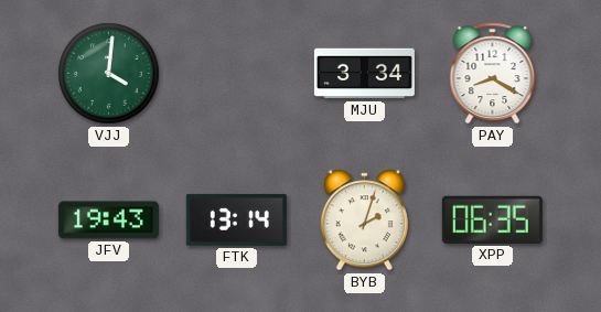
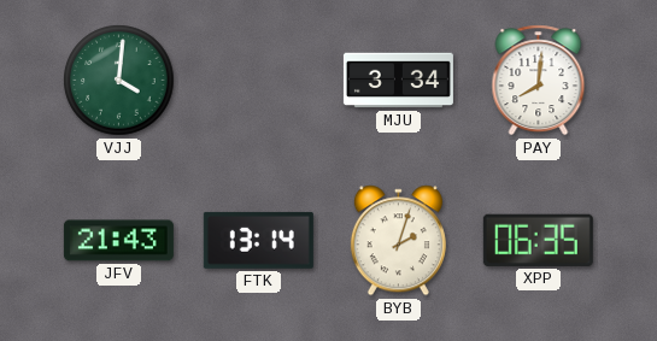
PAY: 8:20 -> 8:01 (539, 81)
JFV: 19:43 -> 21:43 (118, 241)
